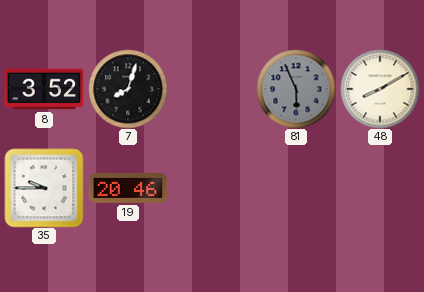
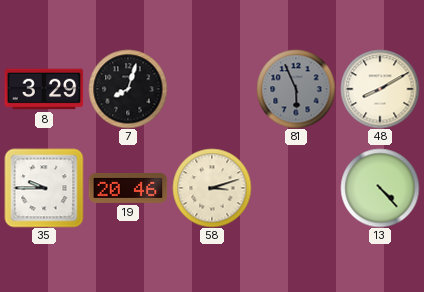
8: 3:52 -> 3:29 (44, 89)
58: none -> 3:12 (212, 188)
13: none -> 4:23 (380, 188)
